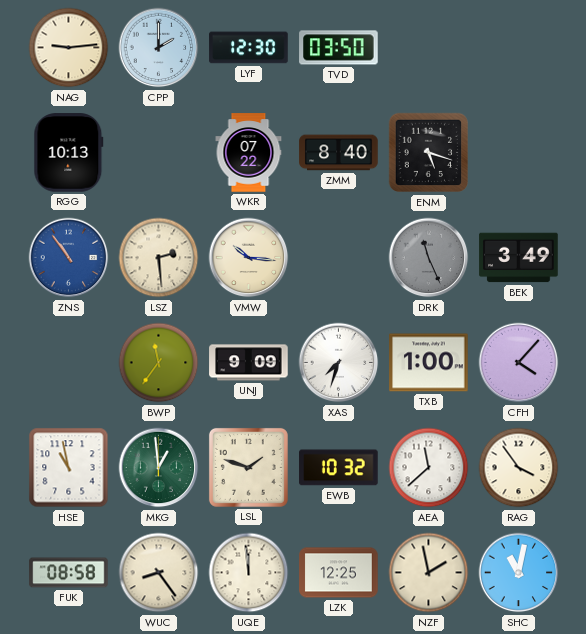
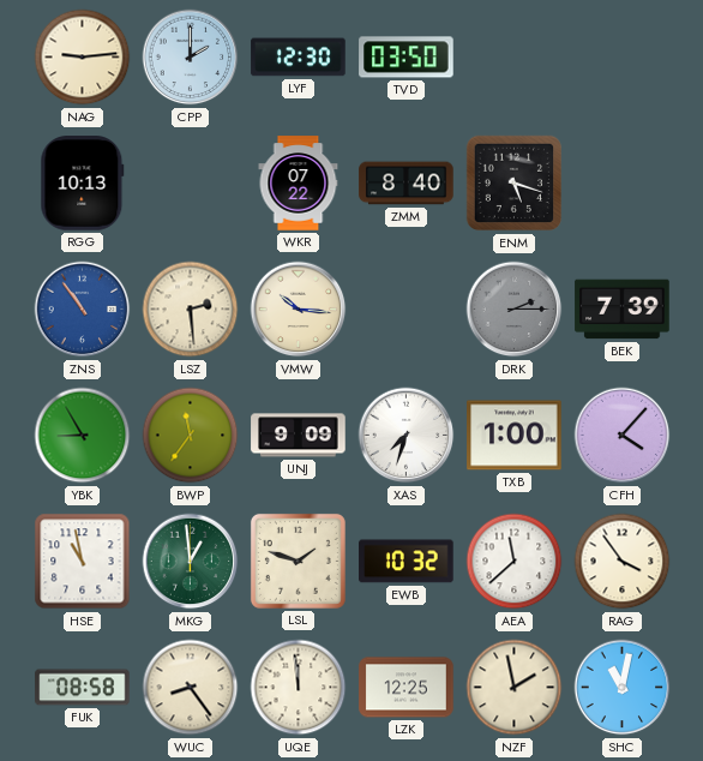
DRK: 11:26 -> 2:15 (515, 310)
BEK: 3:49 -> 7:39 (623, 310)
YBK: none -> 8:55 (83, 436)
